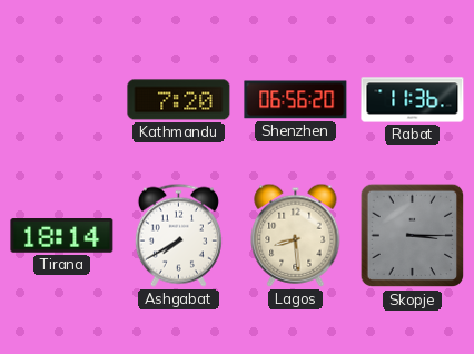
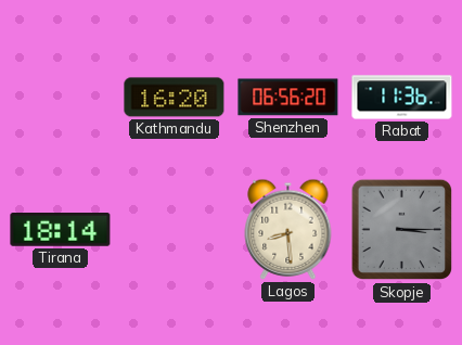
Kathmandu: 7:20 -> 16:20 (175, 98)
Ashgabat: 7:40 -> none (178, 235)
